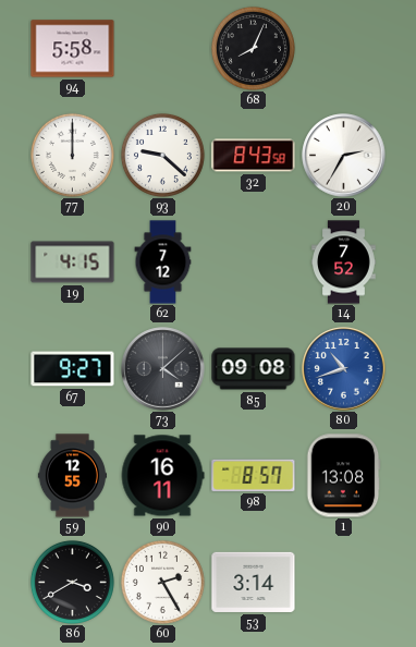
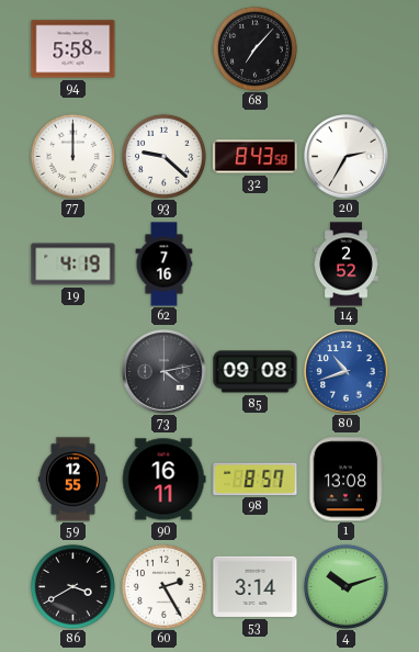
68: 8:04 -> 7:07 (254, 48)
19: 4:15 -> 4:19 (73, 265)
62: 7:12 -> 7:16 (165, 265)
14: 7:52 -> 2:52 (347, 265)
67: 9:27 -> none (73, 369)
73: 4:08 -> 4:13 (165, 372)
4: none -> 10:12 (346, 586)
